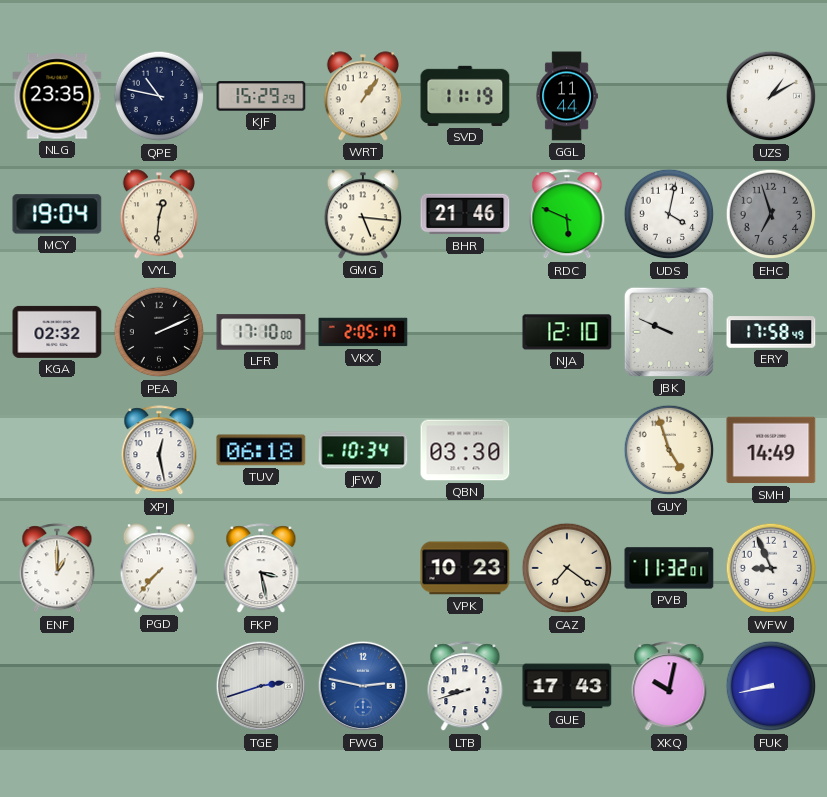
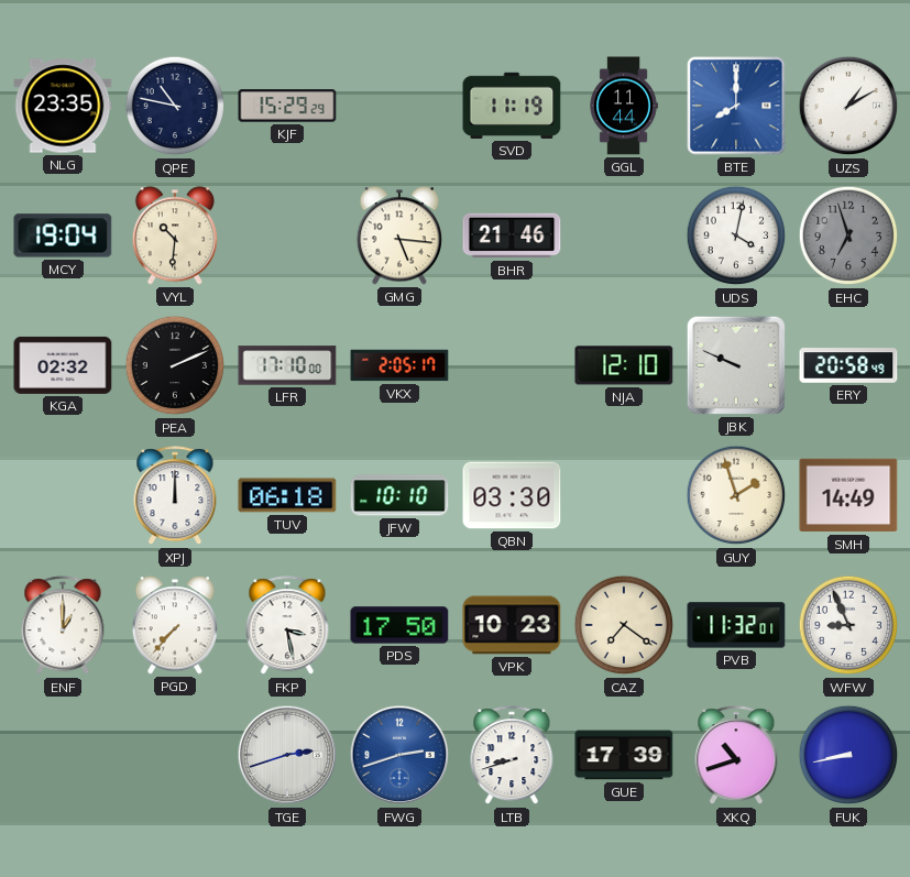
WRT: 1:06 -> none (363, 96)
BTE: none -> 8:00 (736, 106)
VYL: 12:31 -> 10:31 (175, 235)
RDC: 5:49 -> none (567, 215)
ERY: 17:58 -> 20:58 (848, 365)
XPJ: 12:28 -> 12:00 (175, 496)
JFW: 10:34 -> 10:10 (399, 495)
GUY: 4:57 -> 1:57 (736, 495)
PDS: none -> 17:50 (399, 625)
FWG: 2:47 -> 2:42 (399, 755)
GUE: 17:43 -> 17:39 (624, 755)
XKQ: 10:02 -> 10:42 (736, 756)
